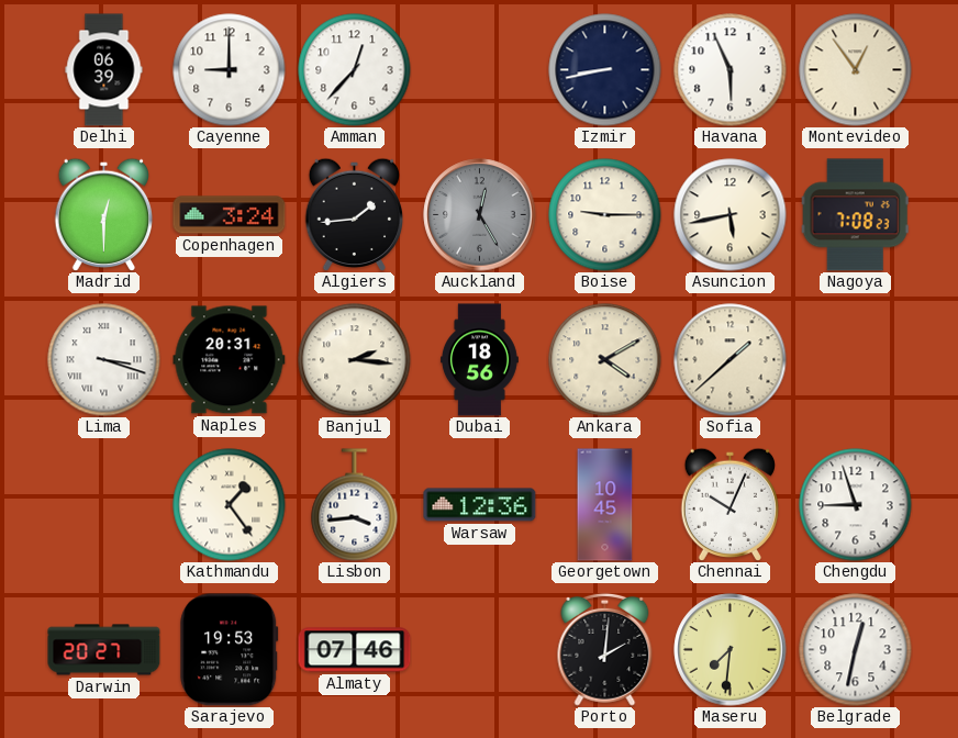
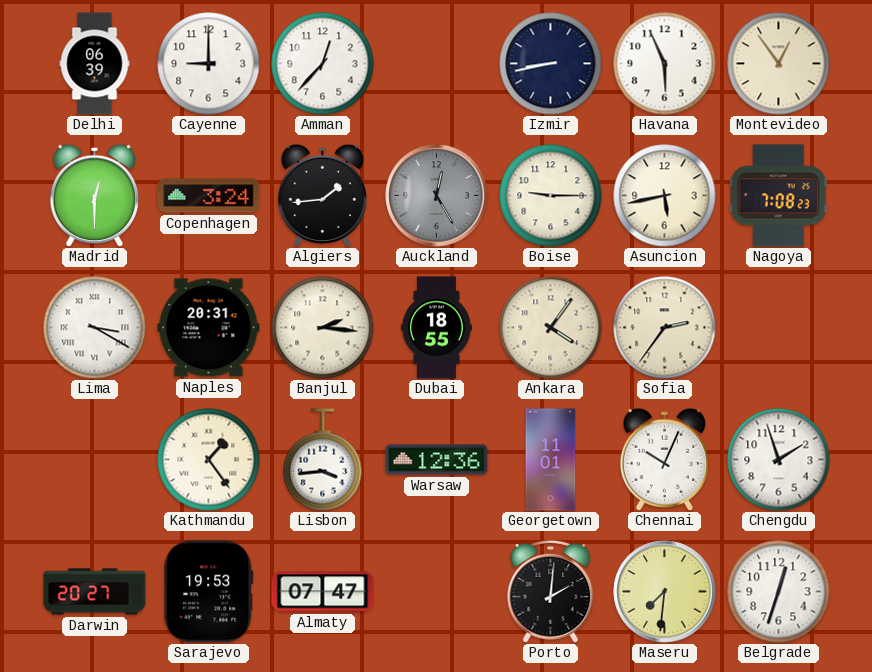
Lima: 3:18 -> 3:20 (95, 328)
Dubai: 18:56 -> 18:55 (436, 328)
Ankara: 4:10 -> 4:06 (551, 328)
Sofia: 1:38 -> 2:36 (665, 328)
Georgetown: 10:45 -> 11:01 (551, 460)
Chengdu: 8:57 -> 1:57 (779, 460)
Almaty: 07:46 -> 07:47 (323, 592)
Belgrade: 12:32 -> 12:33 (779, 592)
